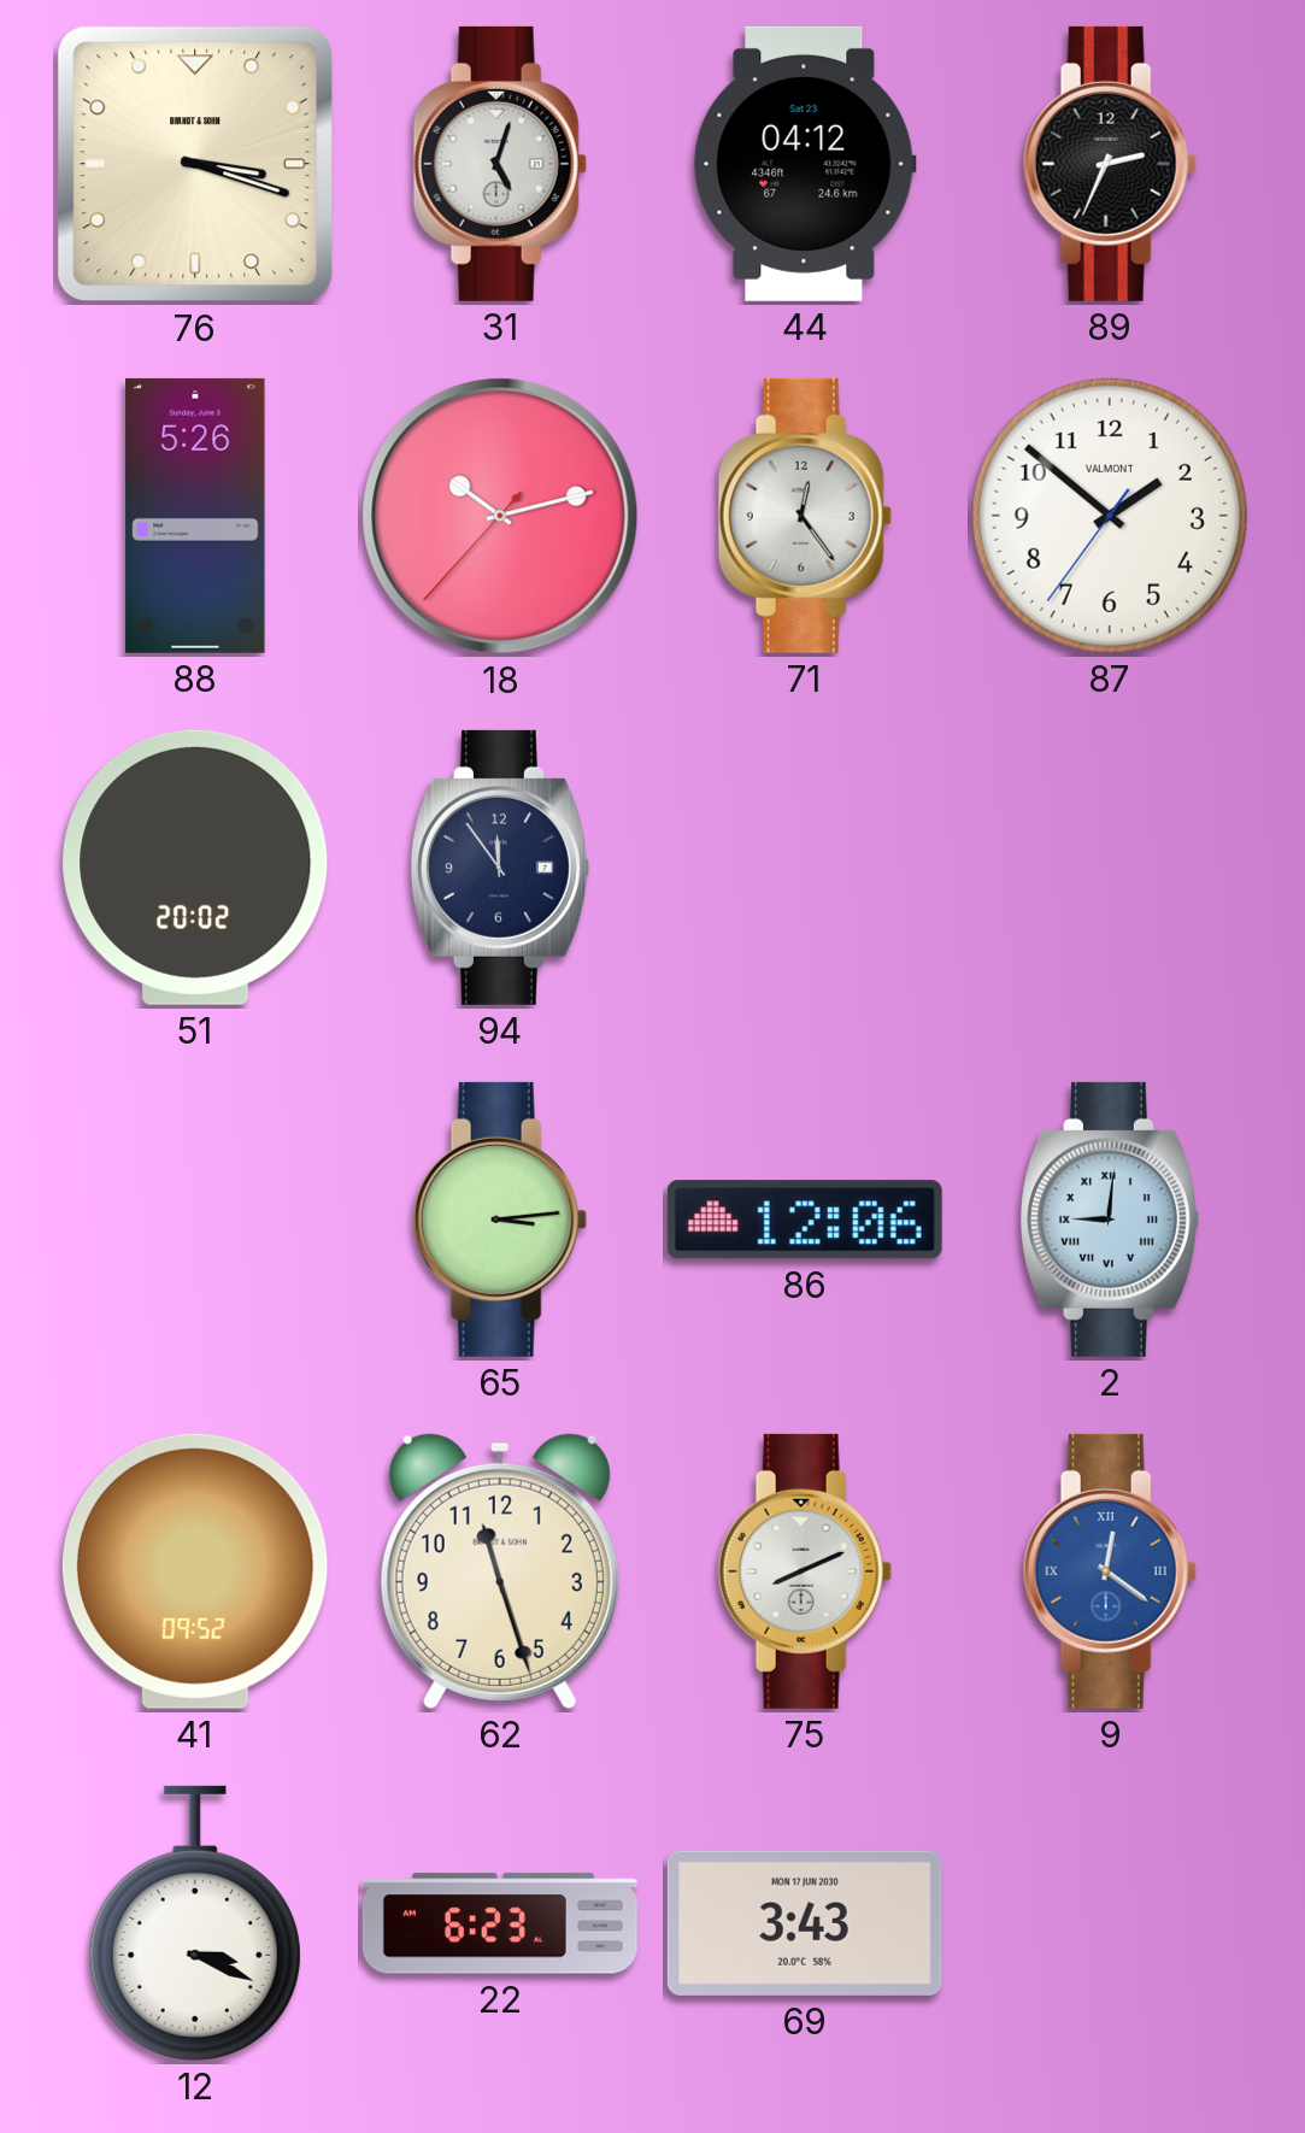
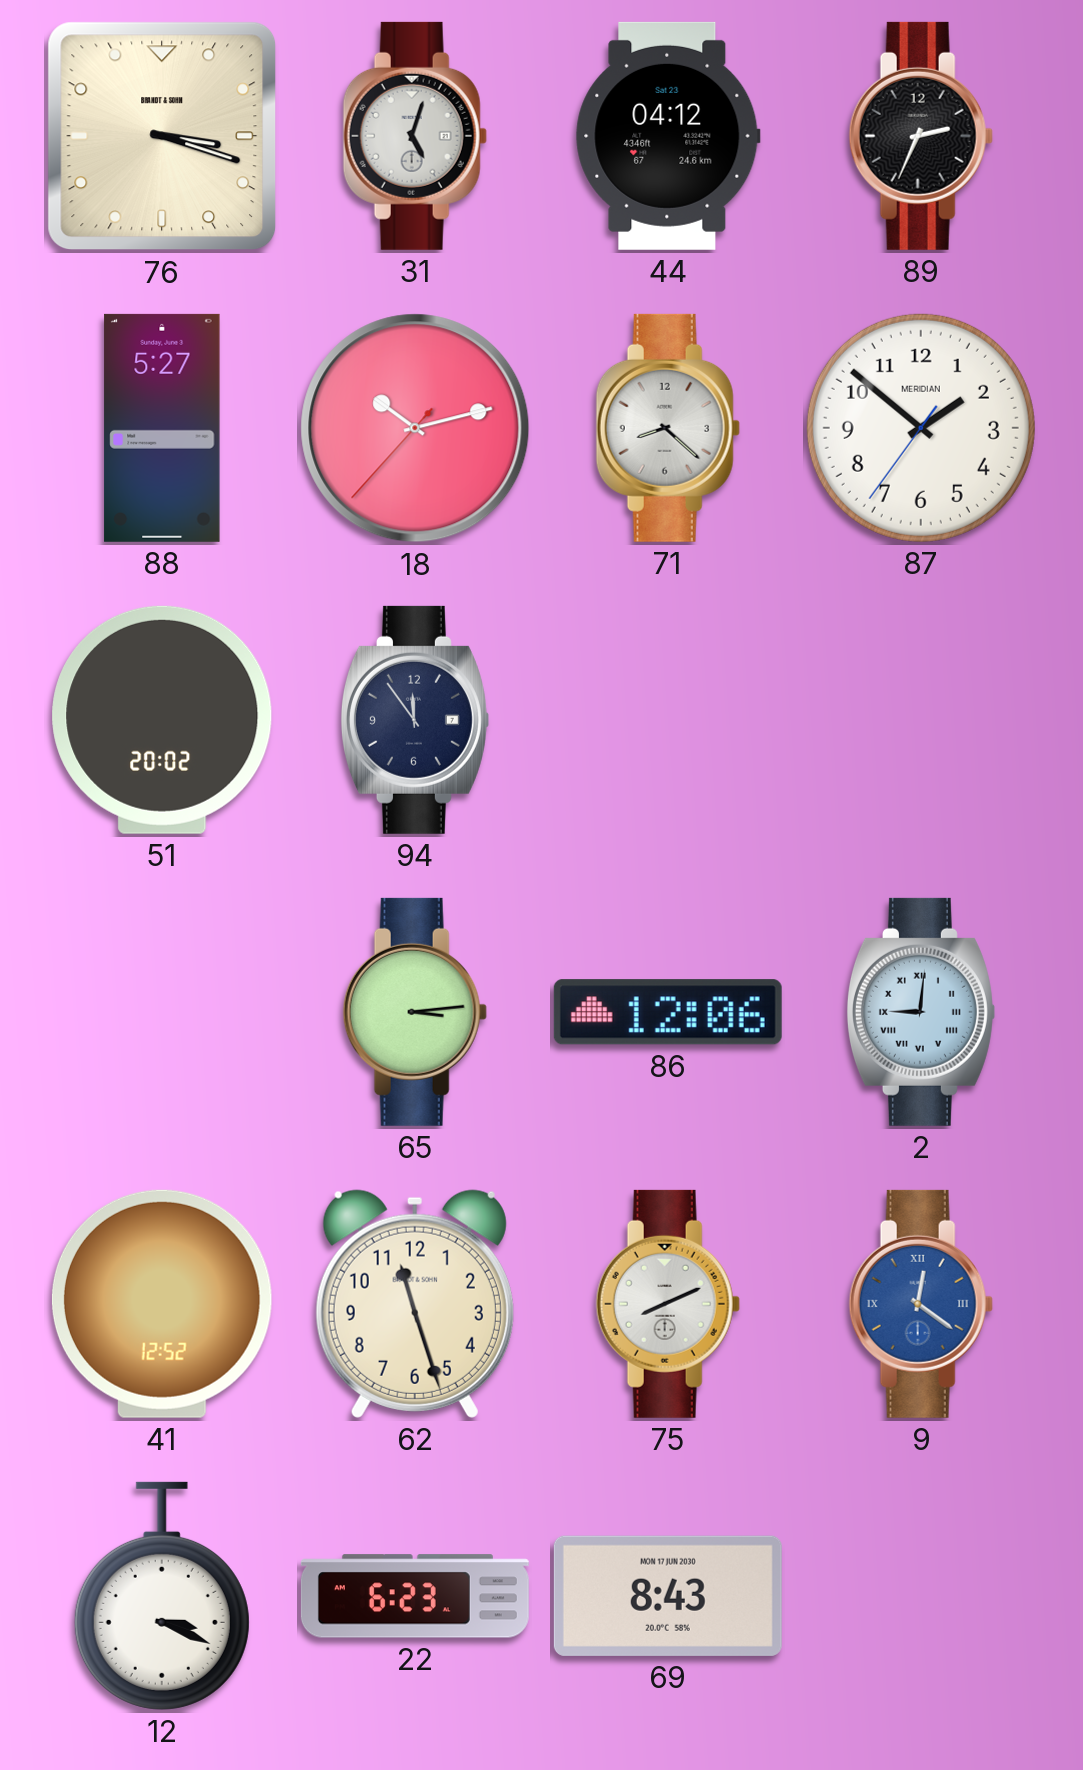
88: 5:26 -> 5:27 (162, 428)
71: 12:24 -> 8:22 (668, 428)
87 brand: VALMONT -> MERIDIAN (921, 428)
41: 09:52 -> 12:52 (162, 1304)
69: 3:43 -> 8:43 (668, 1596)
